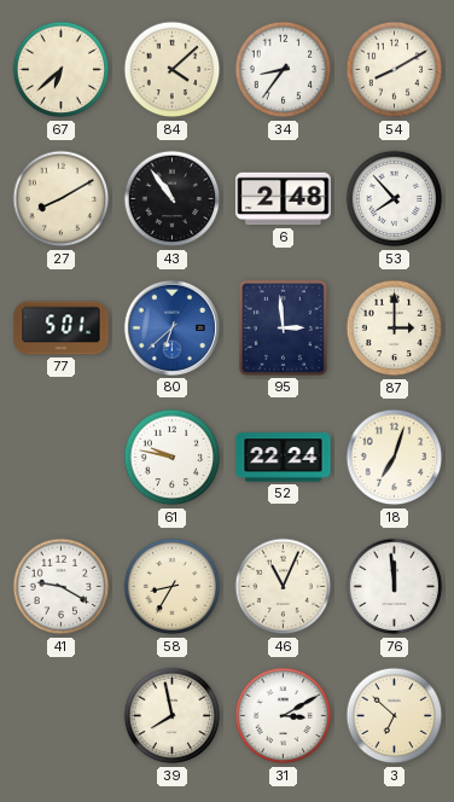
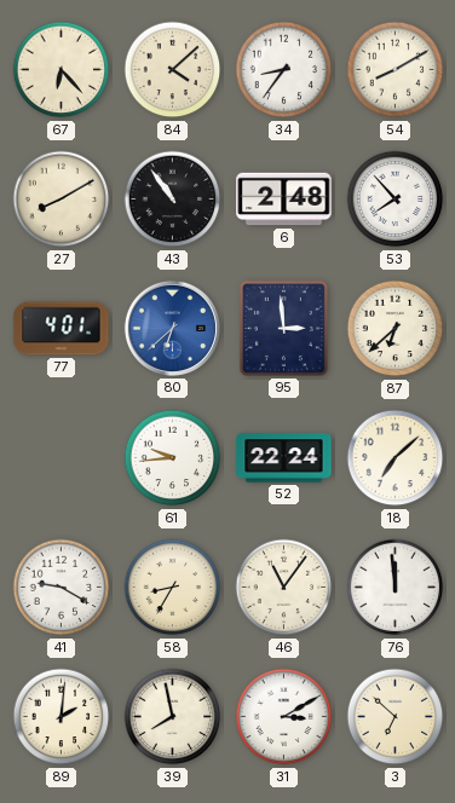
67: 6:38 -> 6:23 (62, 70)
77: 5:01 -> 4:01 (62, 329)
87: 3:00 -> 6:38 (396, 329)
61: 9:47 -> 9:44 (173, 458)
18: 7:03 -> 7:08 (396, 458)
46: 11:04 -> 11:06 (284, 588)
89: none -> 2:01 (62, 717)
